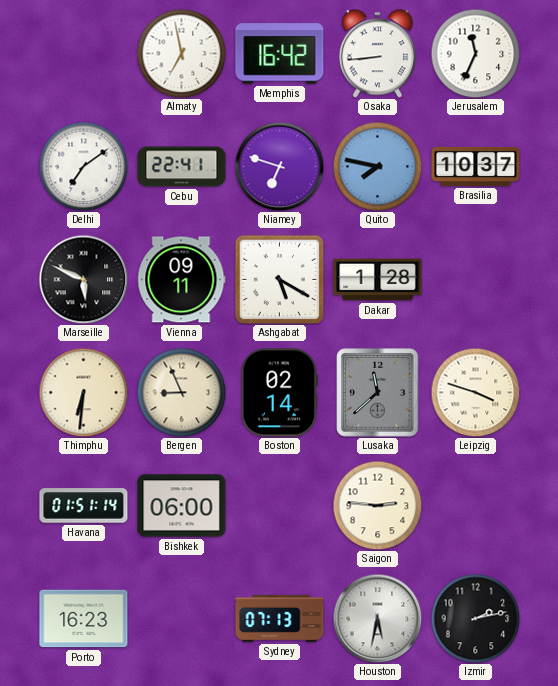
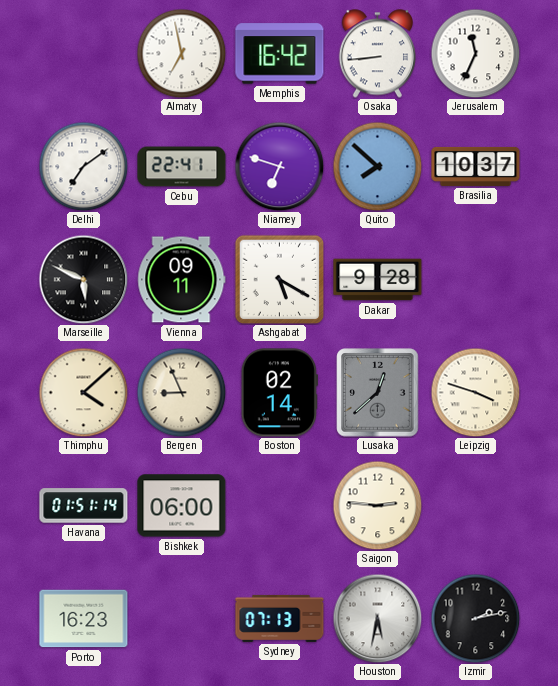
Quito: 7:47 -> 7:52 (377, 166)
Dakar: 1:28 -> 9:28 (378, 280)
Thimphu: 6:31 -> 4:08 (83, 392)
Lusaka: 11:38 -> 12:38 (378, 393)
